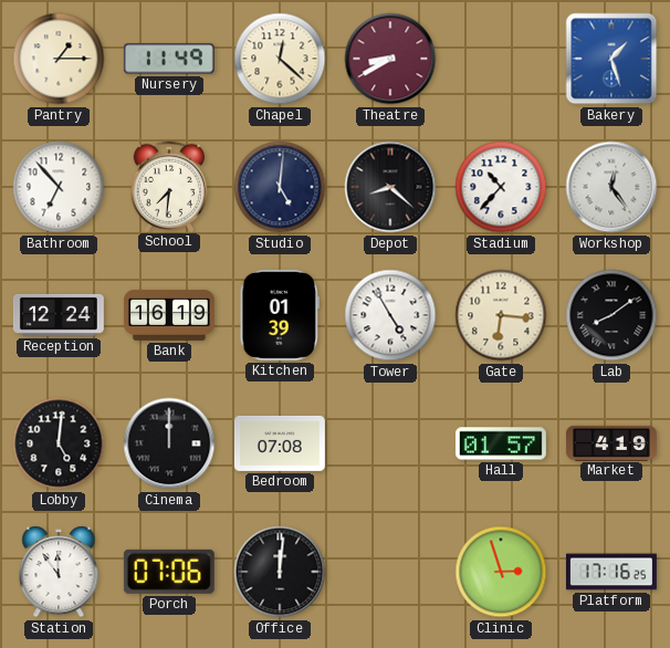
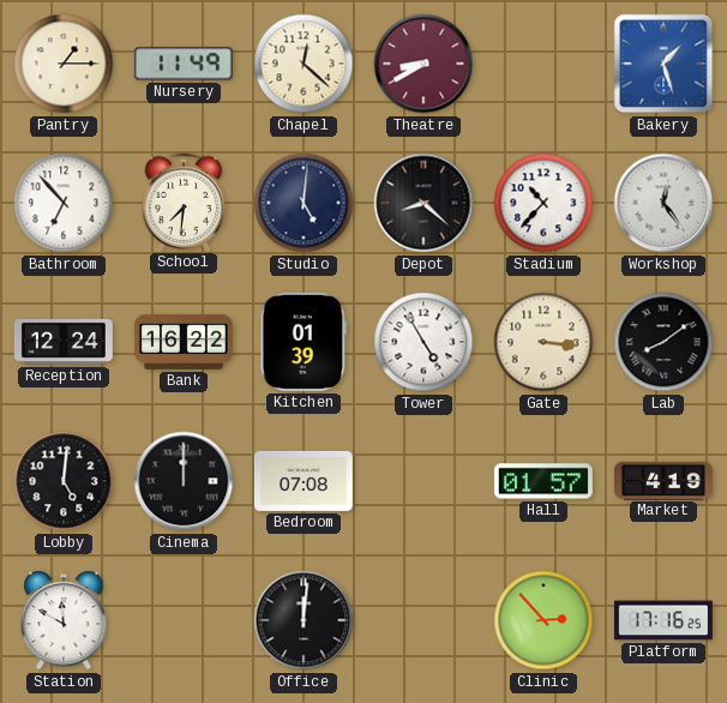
Bank: 16:19 -> 16:22 (184, 342)
Gate: 6:16 -> 3:16 (543, 342)
Station: 11:54 -> 11:50 (64, 620)
Porch: 07:06 -> none (169, 572)
Clinic: 2:57 -> 2:53 (543, 620)
